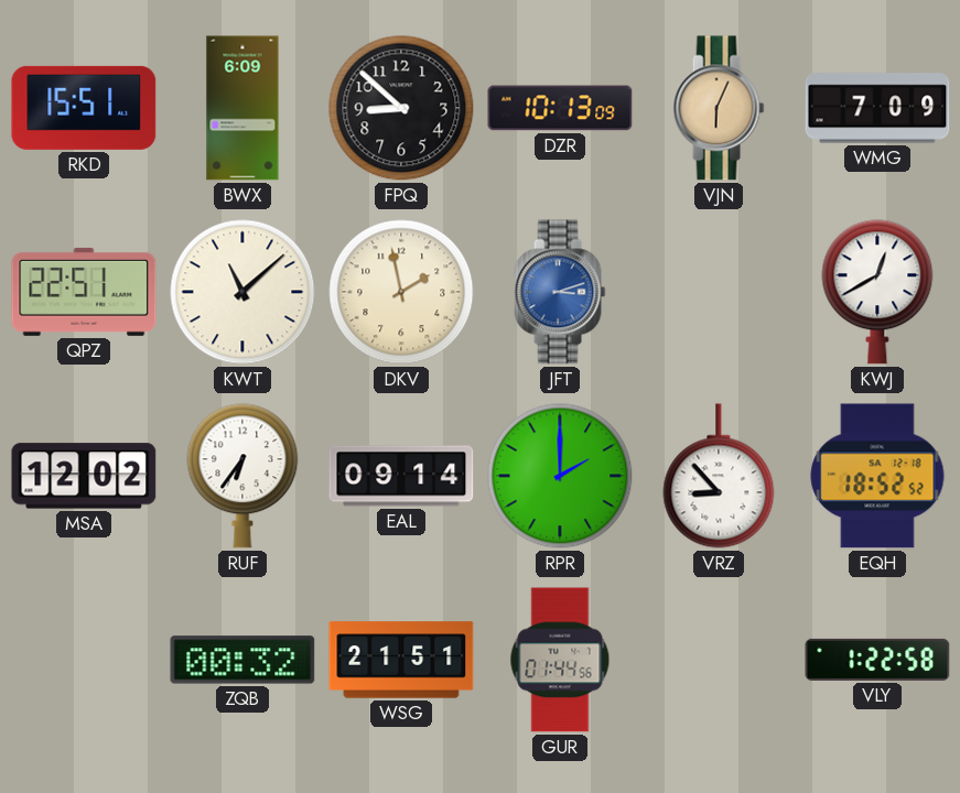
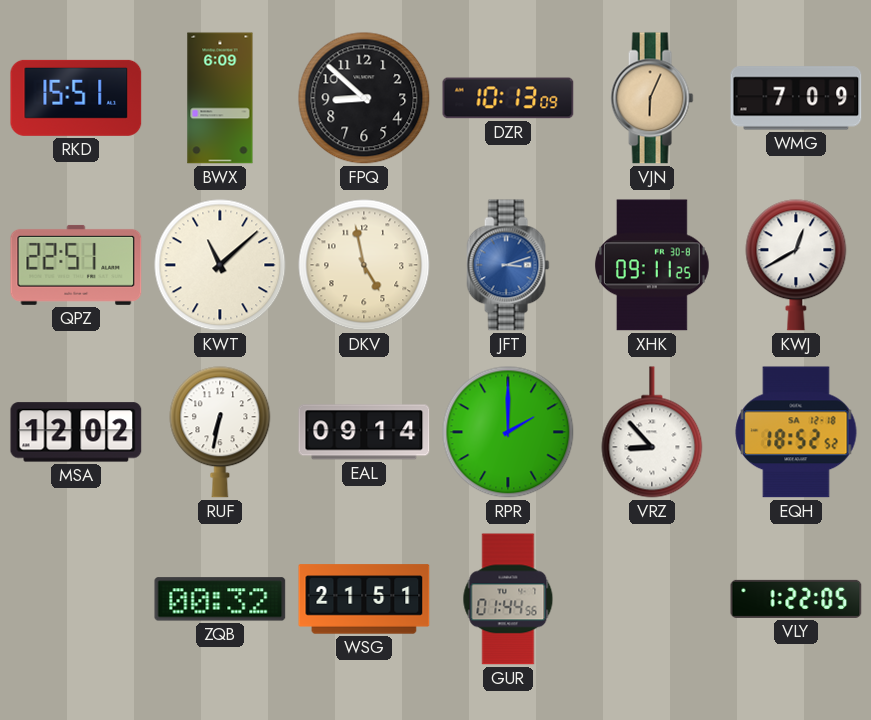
DKV: 1:58 -> 4:58 (364, 265)
XHK: none -> 09:11 (652, 265)
RUF: 6:36 -> 6:32 (220, 432)
VLY: 1:22:58 -> 1:22:05 (796, 599)
